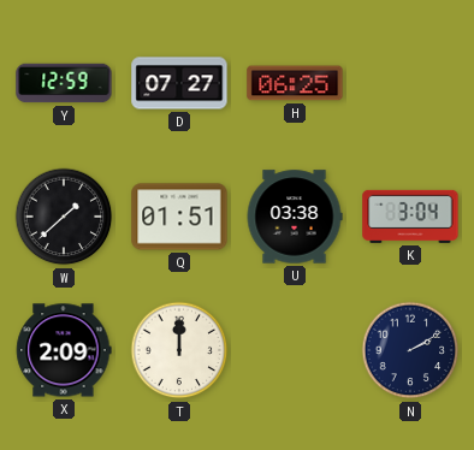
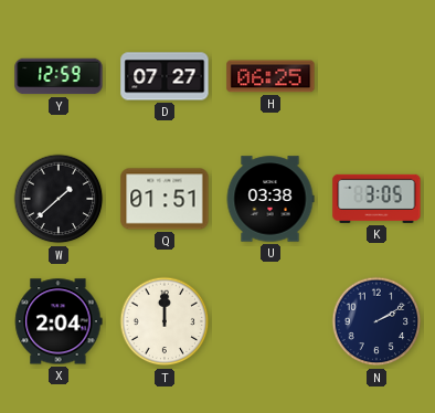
K: 3:04 -> 3:05 (376, 199)
X: 2:09 -> 2:04 (59, 321)
